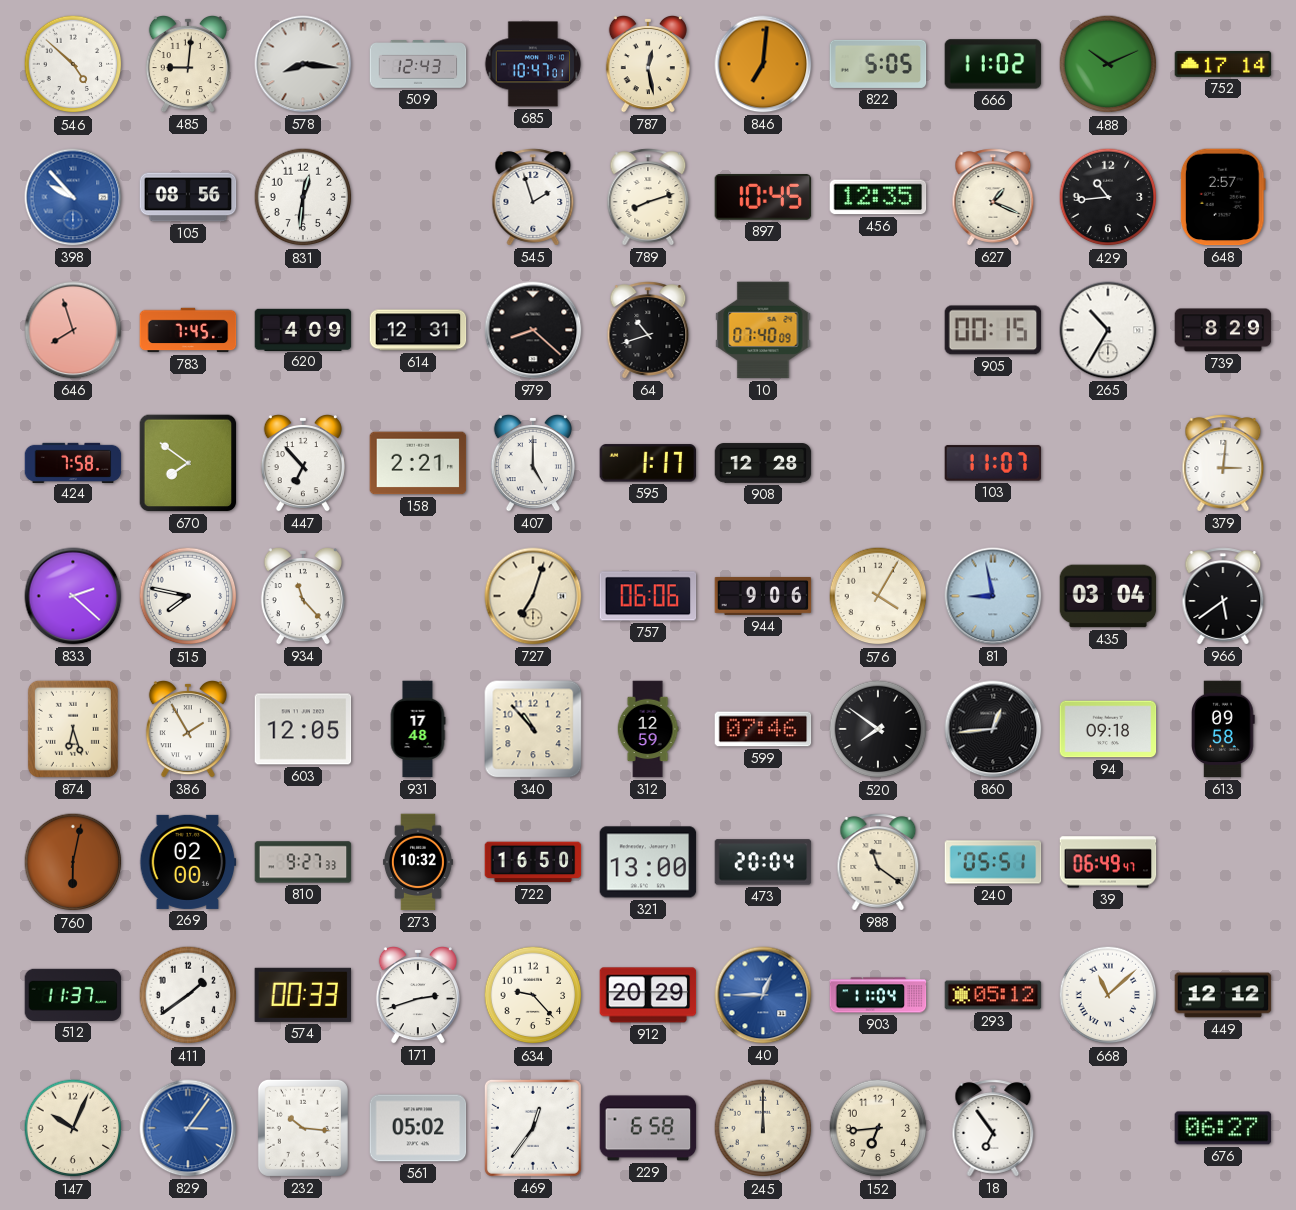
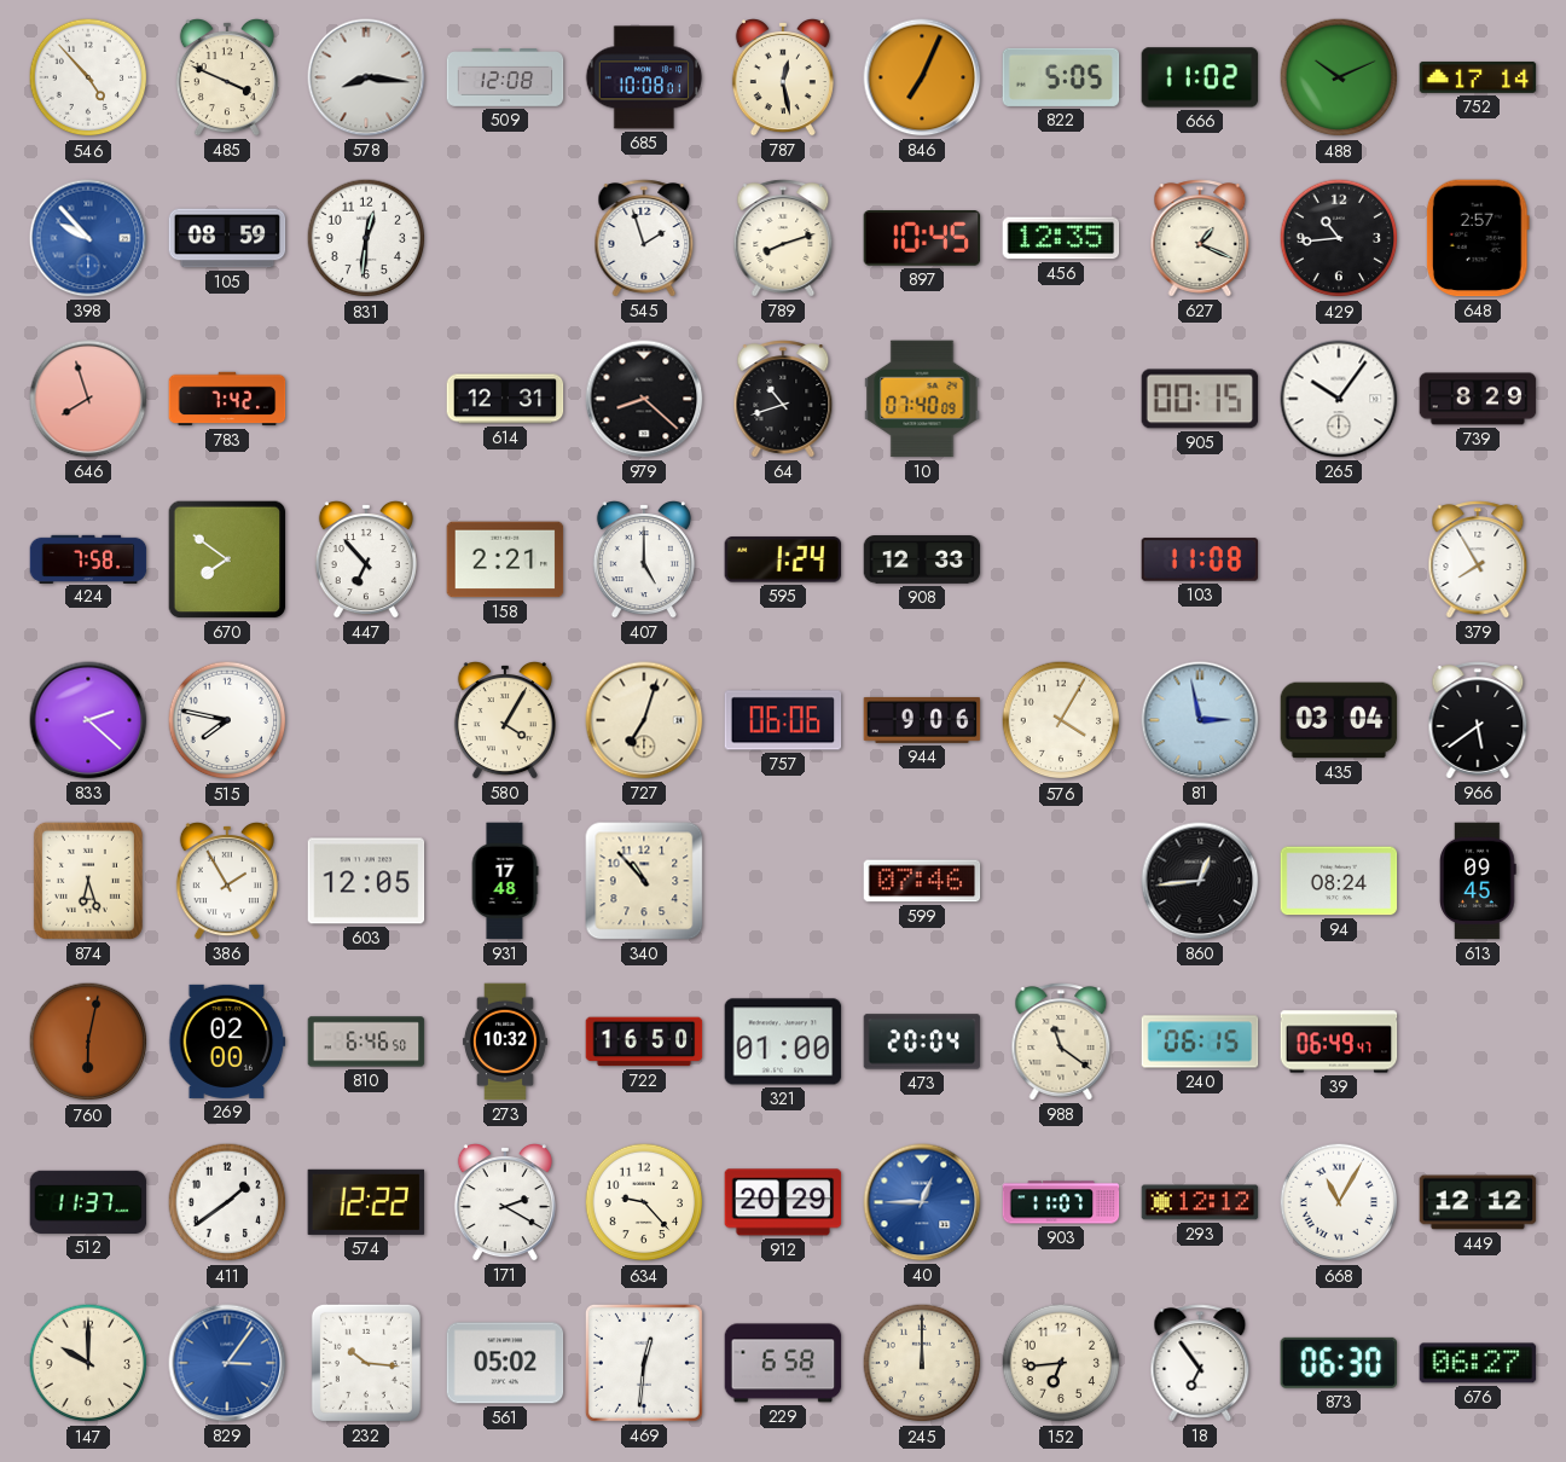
546: 4:52 -> 4:53 (88, 77)
485: 9:01 -> 3:49 (227, 79)
509: 12:43 -> 12:08 (505, 77)
685: 10:47 -> 10:08 (644, 77)
846: 7:01 -> 7:04 (922, 77)
105: 08:56 -> 08:59 (227, 238)
783: 7:45 -> 7:42 (227, 399)
620: 4:09 -> none (303, 329)
265: 10:35 -> 10:06 (1339, 399)
595: 1:17 -> 1:24 (783, 559)
908: 12:28 -> 12:33 (922, 559)
103: 11:07 -> 11:08 (1200, 559)
379: 3:01 -> 7:55 (1478, 559)
934: 11:23 -> none (303, 597)
580: none -> 4:05 (505, 721)
81: 8:58 -> 2:58 (1200, 720)
312: 12:59 -> none (648, 729)
520: 7:51 -> none (878, 729)
94: 09:18 -> 08:24 (1339, 881)
613: 09:58 -> 09:45 (1478, 881)
810: 9:27 -> 6:46 (366, 1042)
321: 13:00 -> 01:00 (783, 1042)
240: 05:51 -> 06:15 (1200, 1042)
574: 00:33 -> 12:22 (366, 1202)
171: 2:42 -> 2:20 (505, 1203)
903: 11:04 -> 11:07 (1061, 1202)
293: 05:12 -> 12:12 (1200, 1202)
668: 11:08 -> 11:05 (1339, 1202)
147: 10:04 -> 10:00 (88, 1363)
469: 12:36 -> 12:31 (644, 1363)
873: none -> 06:30 (1339, 1363)
